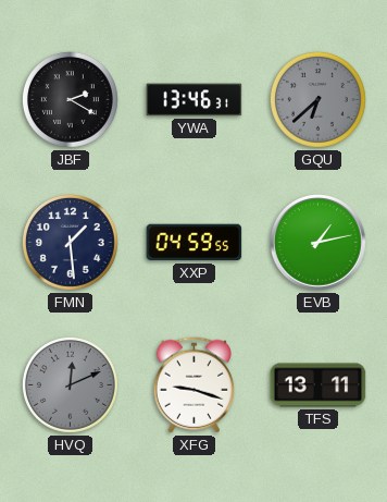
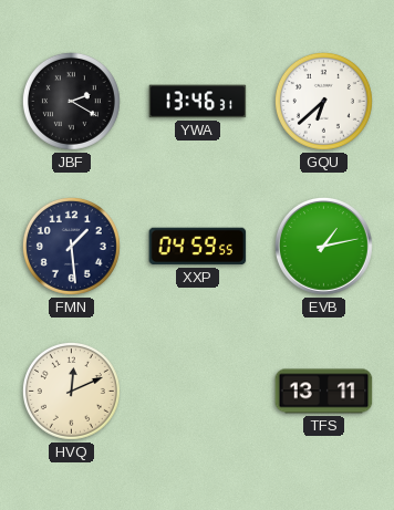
GQU dial: grey -> white (323, 101)
HVQ dial: grey -> cream (71, 391)
XFG: 9:18 -> none (195, 385)
